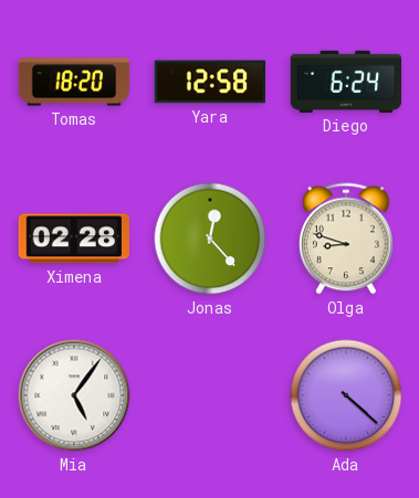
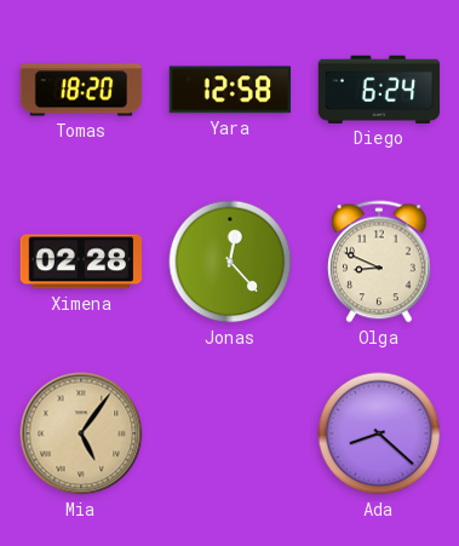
Olga: 8:48 -> 8:49 (380, 261)
Mia dial: white -> champagne (81, 433)
Ada: 4:22 -> 8:22 (379, 433)
